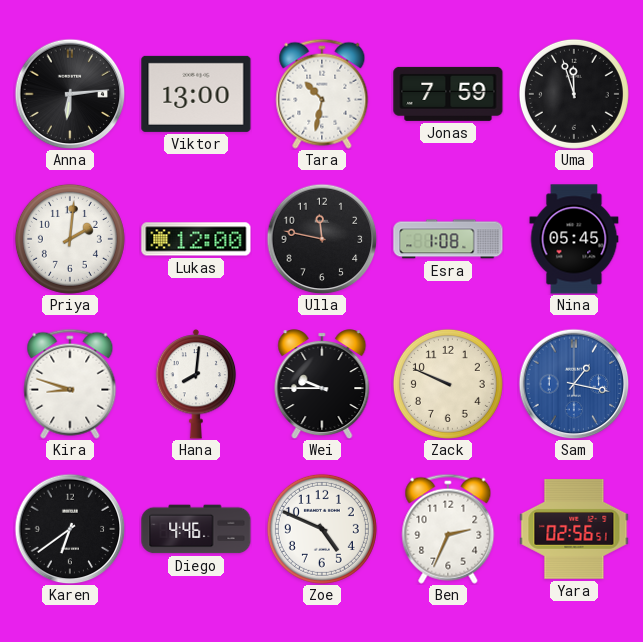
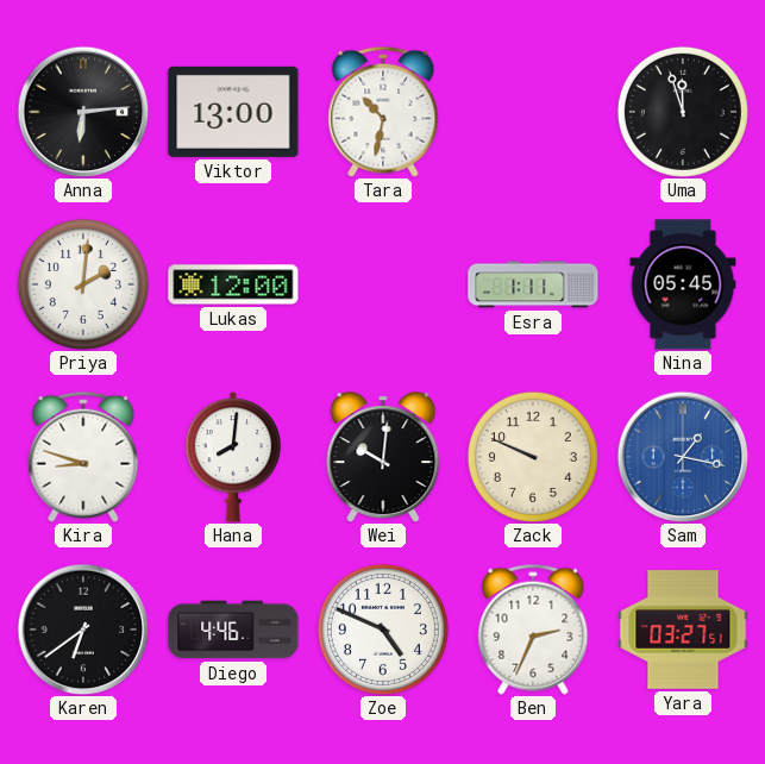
Jonas: 7:59 -> none (448, 94)
Ulla: 11:47 -> none (322, 239)
Esra: 1:08 -> 1:11 (533, 284)
Wei: 9:45 -> 10:01 (383, 457)
Yara: 02:56 -> 03:27 (683, 630)
